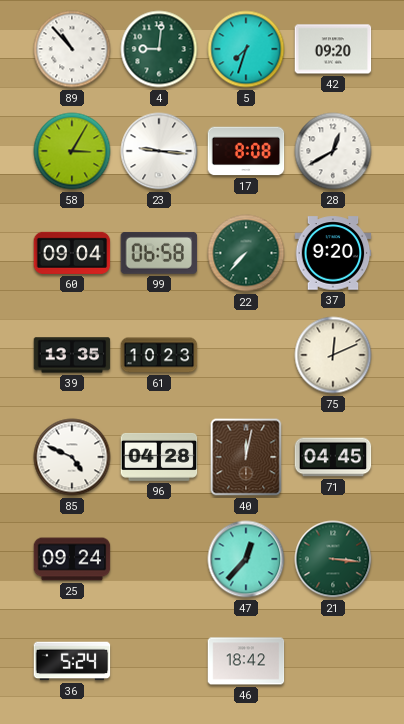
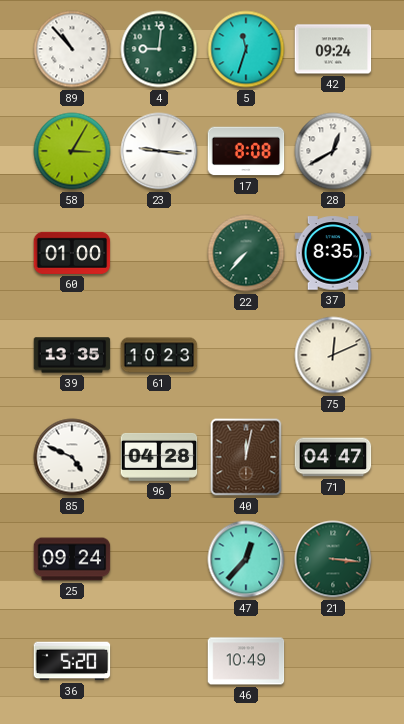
5: 7:33 -> 11:33 (246, 49)
42: 09:20 -> 09:24 (333, 49)
60: 09:04 -> 01:00 (72, 253)
99: 06:58 -> none (159, 253)
37: 9:20 -> 8:35 (333, 253)
71: 04:45 -> 04:47 (333, 457)
36: 5:24 -> 5:20 (72, 661)
46: 18:42 -> 10:49 (246, 661)
